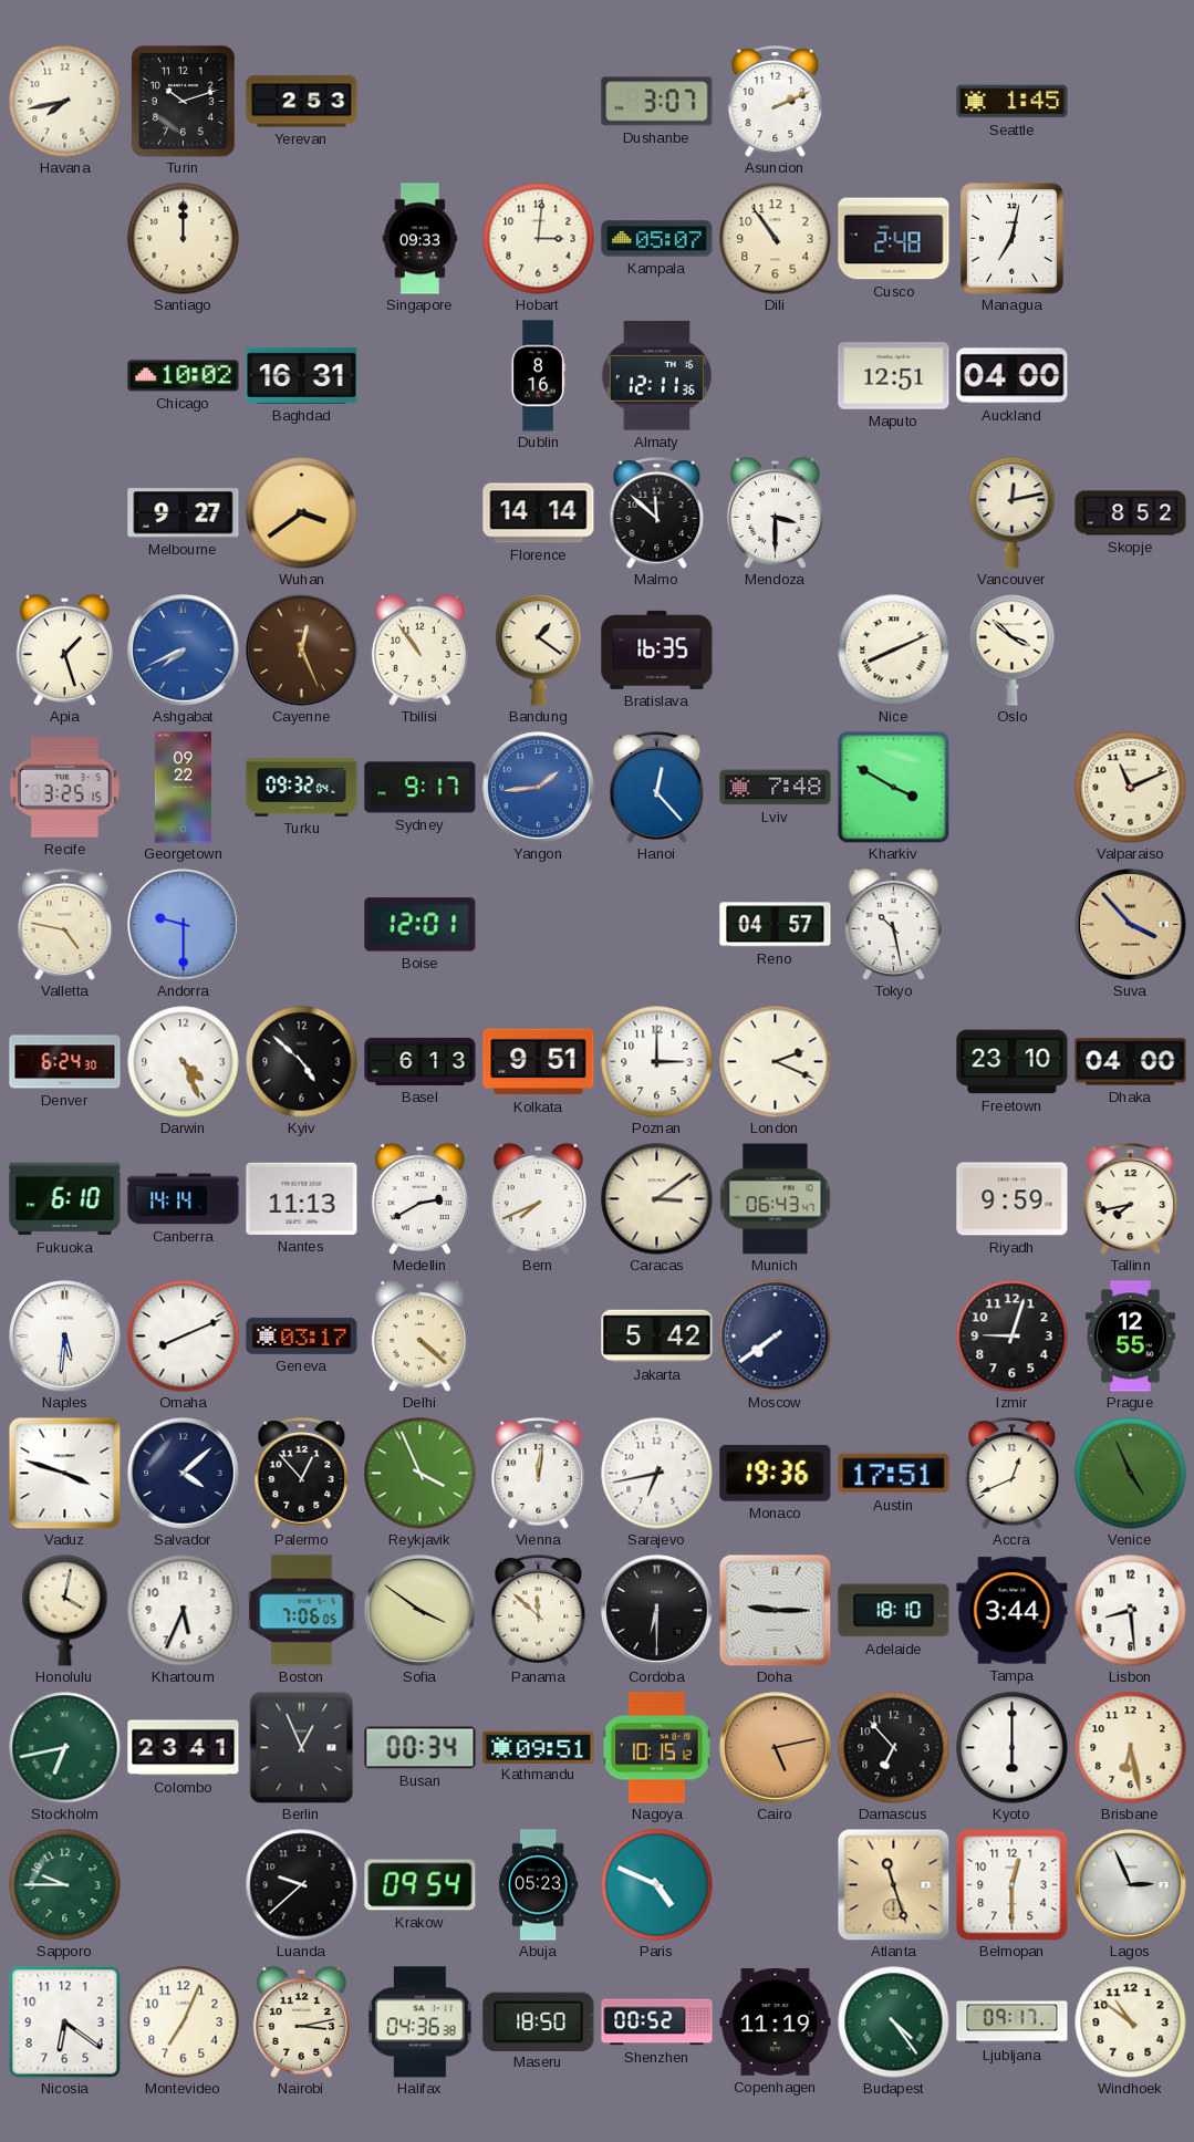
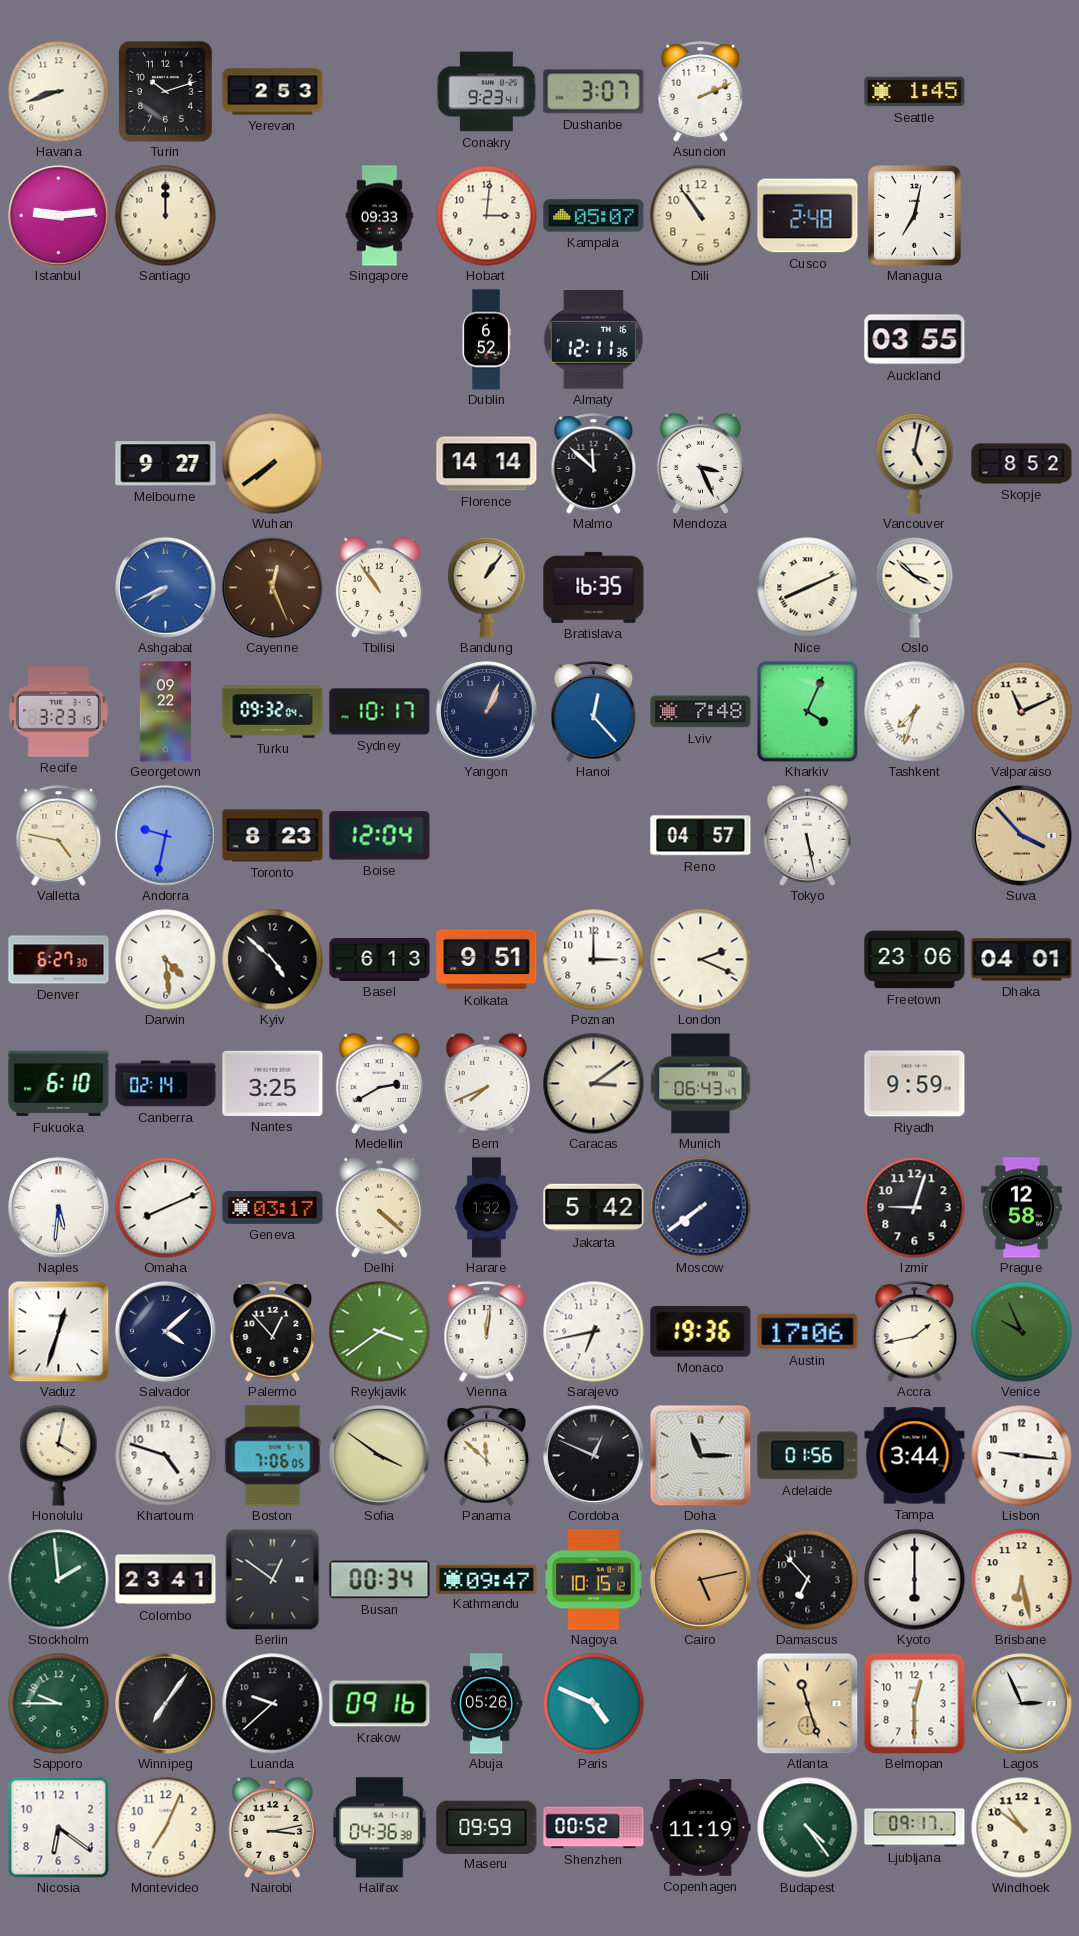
Havana: 7:43 -> 8:42 (59, 92)
Conakry: none -> 9:23 (486, 92)
Istanbul: none -> 9:14 (59, 216)
Chicago: 10:02 -> none (184, 376)
Baghdad: 16:31 -> none (302, 375)
Dublin: 8:16 -> 6:52 (486, 340)
Maputo: 12:51 -> none (894, 376)
Auckland: 04:00 -> 03:55 (915, 340)
Wuhan: 3:39 -> 7:39 (273, 464)
Mendoza: 3:30 -> 3:26 (700, 463)
Vancouver: 12:13 -> 5:02 (915, 464)
Apia: 1:27 -> none (64, 649)
Bandung: 1:21 -> 1:06 (487, 588)
Recife: 3:25 -> 3:23 (58, 712)
Sydney: 9:17 -> 10:17 (380, 712)
Yangon: 1:44 -> 1:04 (487, 712)
Yangon dial: blue -> navy (487, 712)
Kharkiv: 3:50 -> 4:04 (808, 712)
Tashkent: none -> 7:33 (915, 712)
Andorra: 9:30 -> 9:32 (166, 836)
Toronto: none -> 8:23 (273, 836)
Boise: 12:01 -> 12:04 (380, 836)
Tokyo: 10:28 -> 5:28 (807, 835)
Denver: 6:24 -> 6:27 (59, 960)
Darwin: 4:26 -> 4:29 (166, 960)
Freetown: 23:10 -> 23:06 (915, 960)
Dhaka: 04:00 -> 04:01 (1022, 960)
Canberra: 14:14 -> 02:14 (166, 1084)
Nantes: 11:13 -> 3:25 (273, 1083)
Tallinn: 7:43 -> none (1131, 1199)
Harare: none -> 1:32 (487, 1208)
Prague: 12:55 -> 12:58 (1021, 1208)
Vaduz: 3:48 -> 12:33 (58, 1331)
Reykjavik: 3:56 -> 3:39 (380, 1332)
Austin: 17:51 -> 17:06 (808, 1332)
Accra: 12:41 -> 1:43 (915, 1332)
Venice: 4:56 -> 9:56 (1022, 1332)
Khartoum: 5:34 -> 4:48 (166, 1456)
Cordoba: 6:30 -> 12:49 (594, 1456)
Doha: 9:15 -> 11:15 (700, 1455)
Adelaide: 18:10 -> 01:56 (808, 1456)
Lisbon: 8:29 -> 9:16 (1022, 1456)
Stockholm: 6:43 -> 1:59 (59, 1580)
Berlin: 12:56 -> 12:51 (273, 1579)
Kathmandu: 09:51 -> 09:47 (487, 1579)
Winnipeg: none -> 7:06 (166, 1704)
Krakow: 09:54 -> 09:16 (380, 1704)
Abuja: 05:23 -> 05:26 (486, 1704)
Maseru: 18:50 -> 09:59 (487, 1827)
